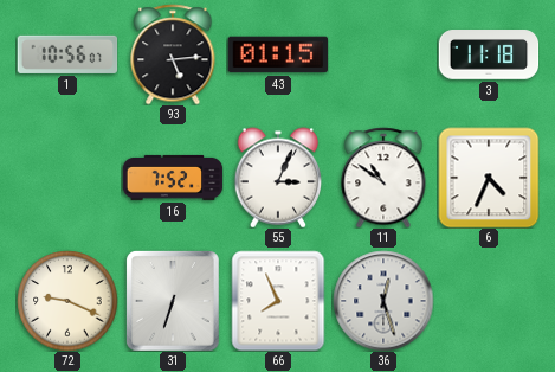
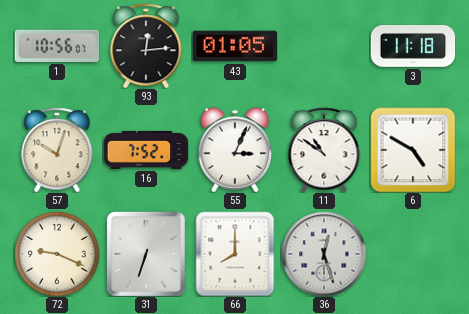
93: 5:14 -> 12:14 (146, 46)
43: 01:15 -> 01:05 (235, 46)
57: none -> 10:03 (57, 150)
6: 4:34 -> 4:50 (413, 150)
66: 7:56 -> 8:00 (235, 254)
